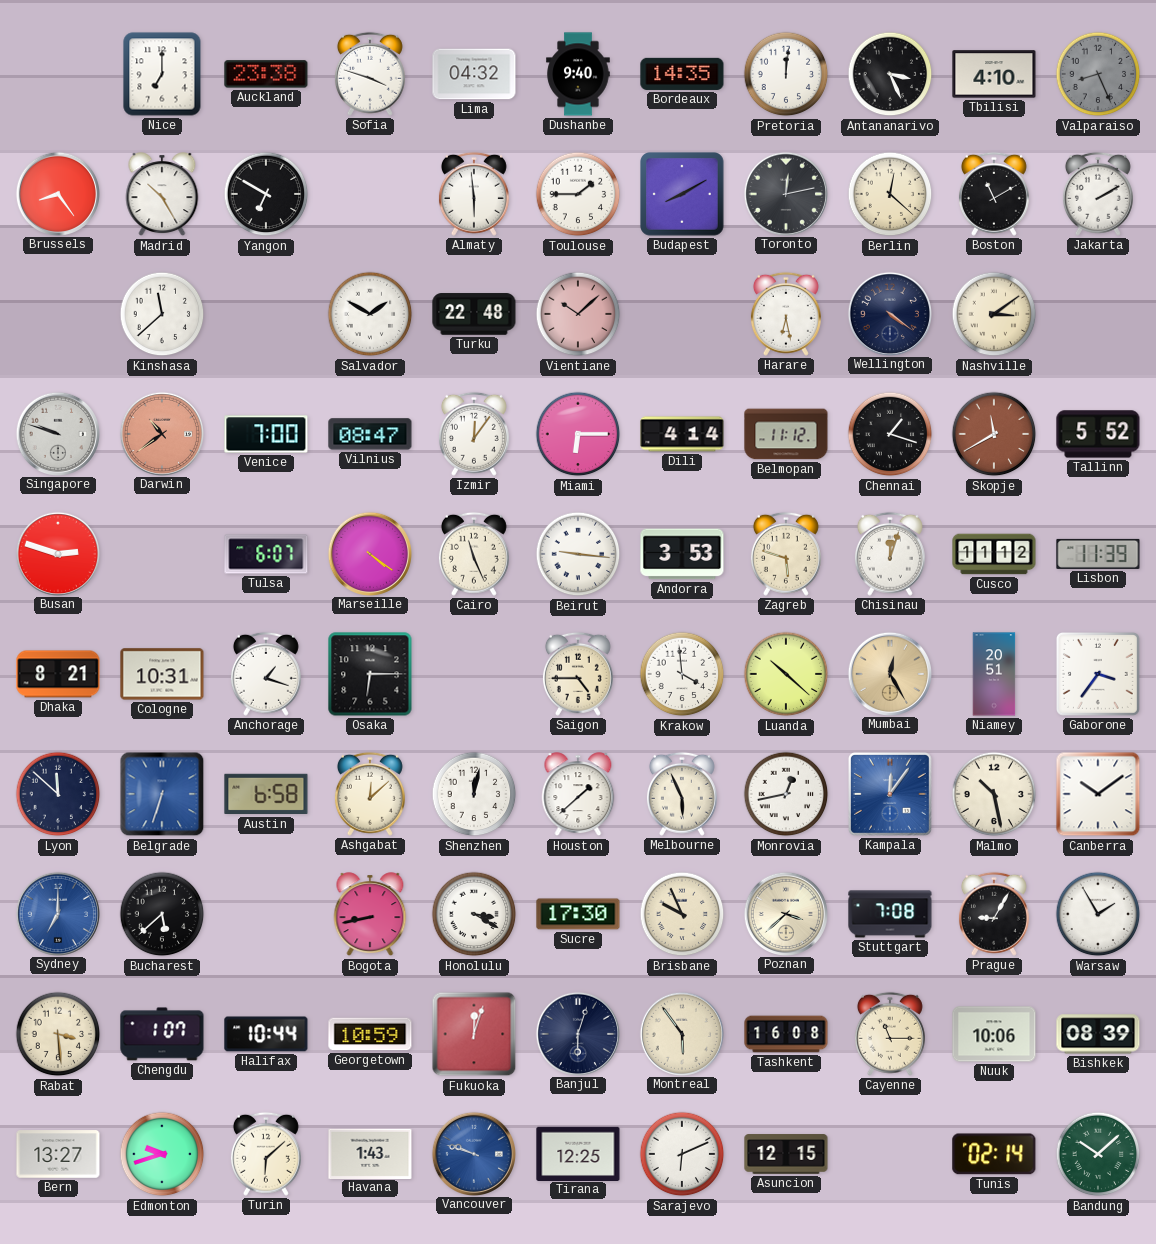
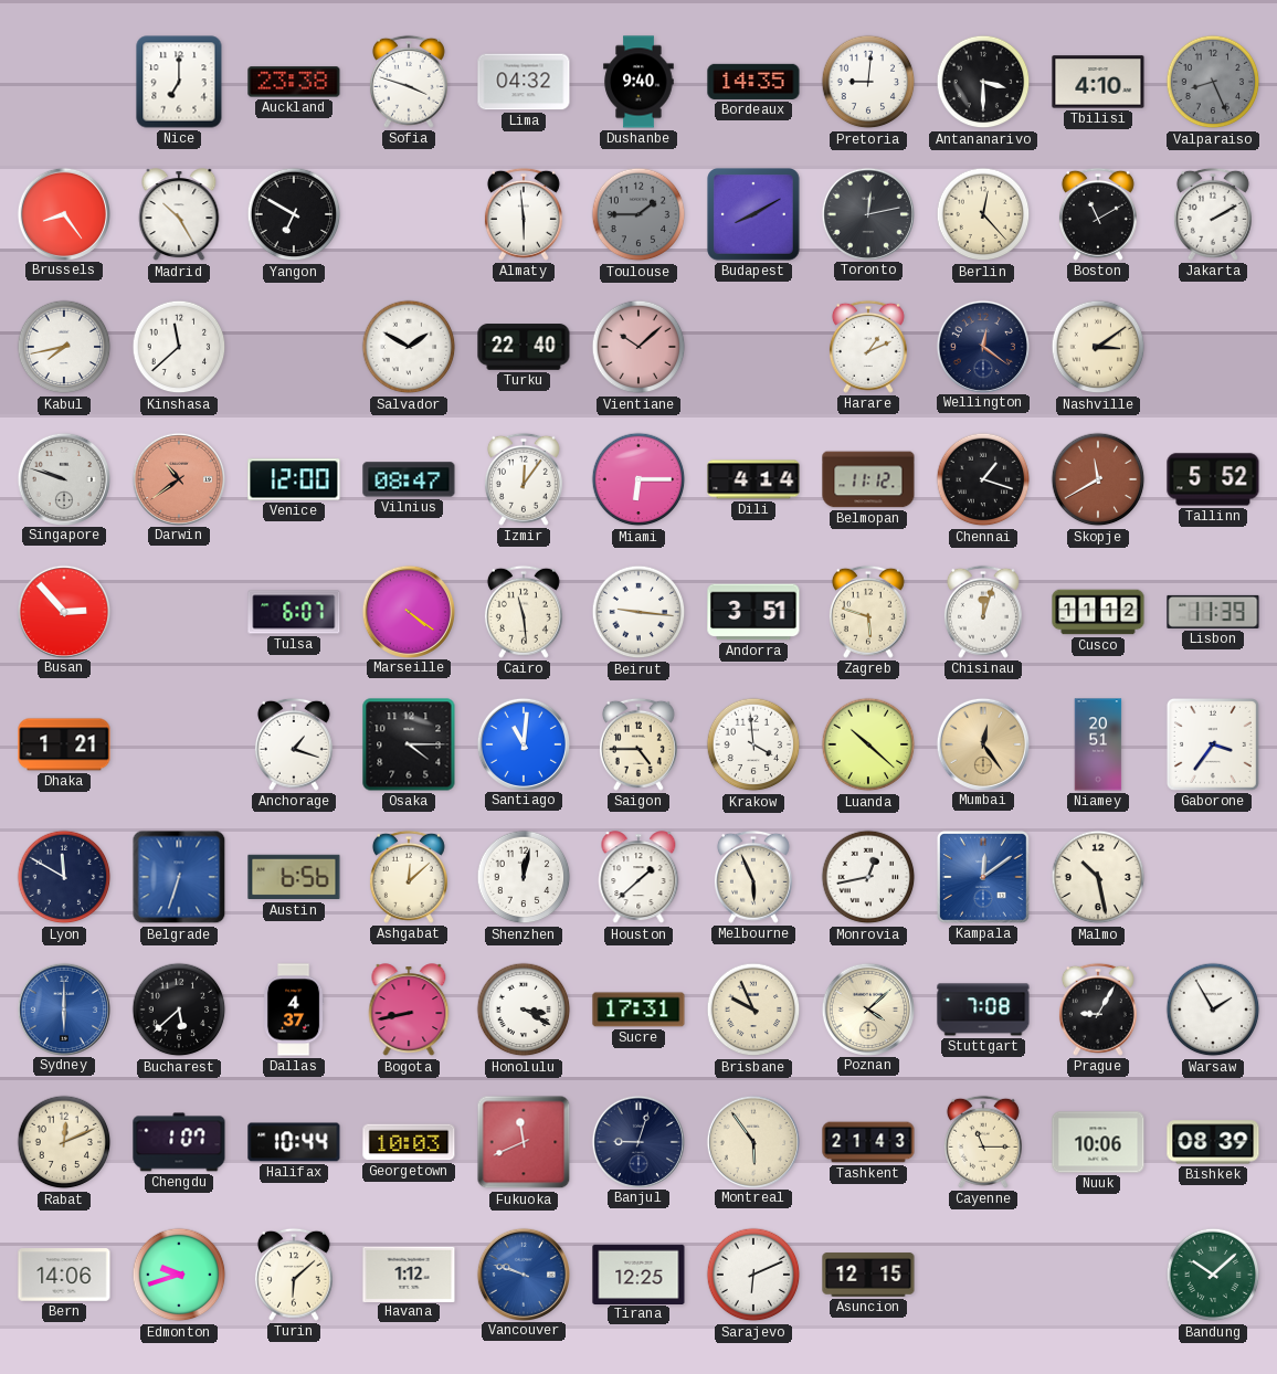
Pretoria: 12:01 -> 9:01 (868, 82)
Antananarivo: 3:26 -> 3:30 (983, 82)
Toulouse dial: white -> grey (638, 214)
Berlin: 12:22 -> 12:23 (983, 214)
Kabul: none -> 7:43 (64, 347)
Turku: 22:48 -> 22:40 (524, 347)
Harare: 6:28 -> 1:11 (868, 347)
Wellington: 4:21 -> 12:21 (982, 346)
Venice: 7:00 -> 12:00 (294, 479)
Busan: 2:48 -> 2:53 (63, 611)
Cairo: 11:26 -> 11:29 (524, 612)
Andorra: 3:53 -> 3:51 (753, 612)
Dhaka: 8:21 -> 1:21 (64, 744)
Cologne: 10:31 -> none (162, 674)
Osaka: 6:15 -> 4:15 (409, 744)
Santiago: none -> 11:01 (523, 743)
Mumbai: 12:25 -> 12:24 (982, 743)
Lyon: 11:52 -> 11:50 (64, 877)
Austin: 6:58 -> 6:56 (294, 877)
Kampala: 12:06 -> 12:09 (983, 877)
Canberra: 10:09 -> none (1098, 794)
Sydney: 7:00 -> 6:00 (63, 1008)
Dallas: none -> 4:37 (294, 1010)
Sucre: 17:30 -> 17:31 (638, 1010)
Poznan: 3:38 -> 4:08 (867, 1008)
Rabat: 3:29 -> 12:11 (64, 1142)
Georgetown: 10:59 -> 10:03 (409, 1142)
Fukuoka: 12:03 -> 11:41 (524, 1142)
Banjul: 6:03 -> 9:03 (637, 1141)
Tashkent: 16:08 -> 21:43 (868, 1142)
Bern: 13:27 -> 14:06 (64, 1275)
Havana: 1:43 -> 1:12 (409, 1273)
Tunis: 02:14 -> none (994, 1154)
